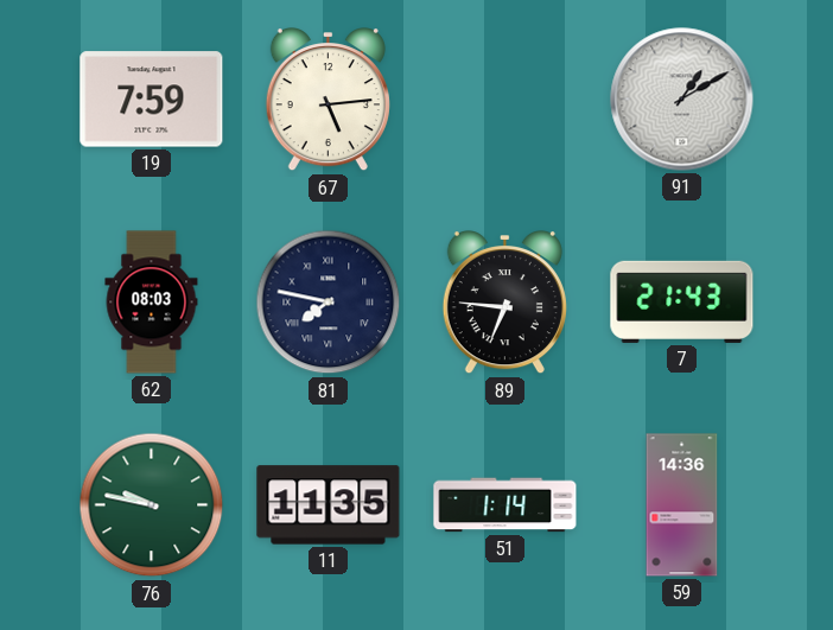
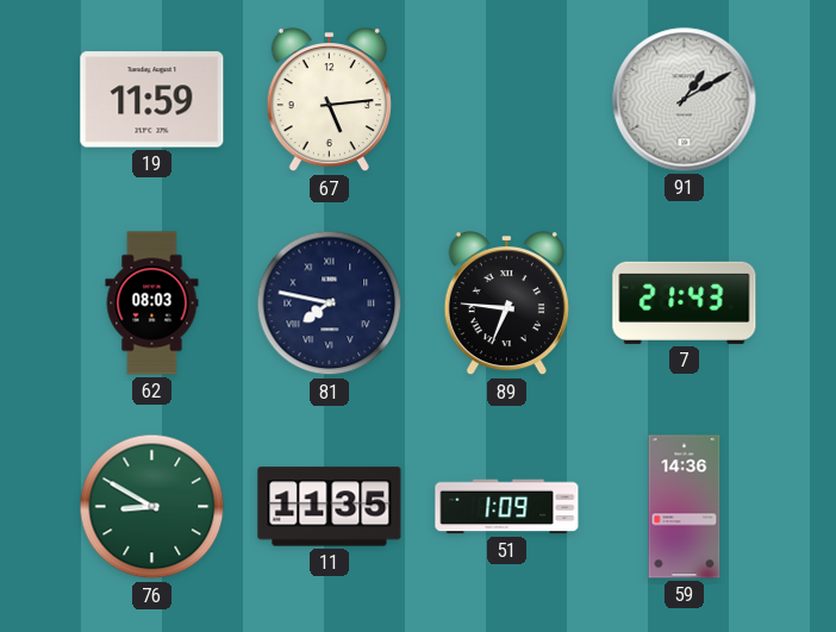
19: 7:59 -> 11:59 (152, 100)
76: 9:47 -> 8:50 (152, 507)
51: 1:14 -> 1:09 (507, 507)
